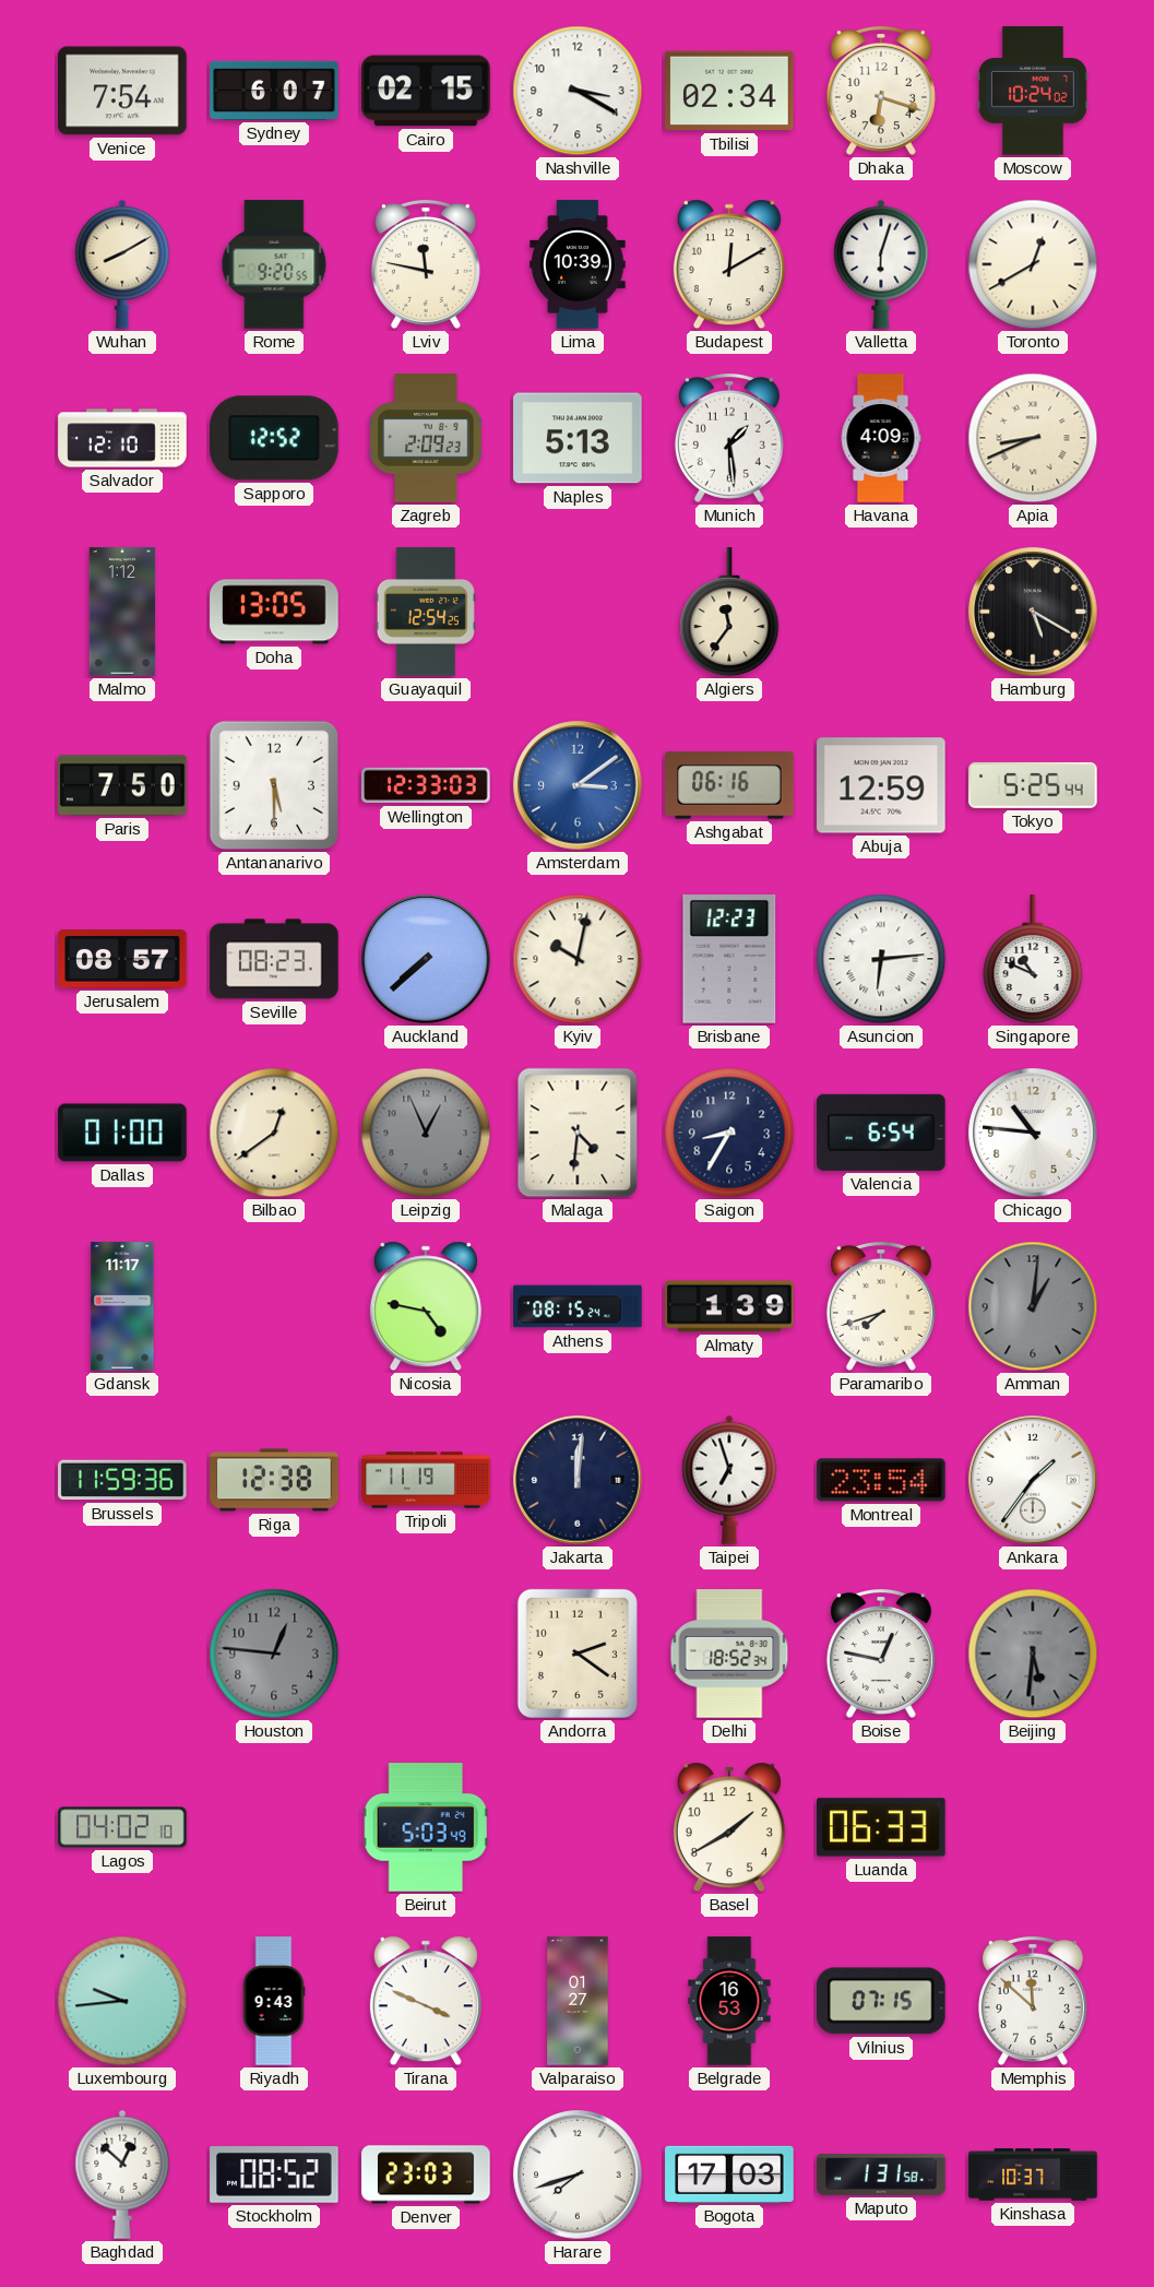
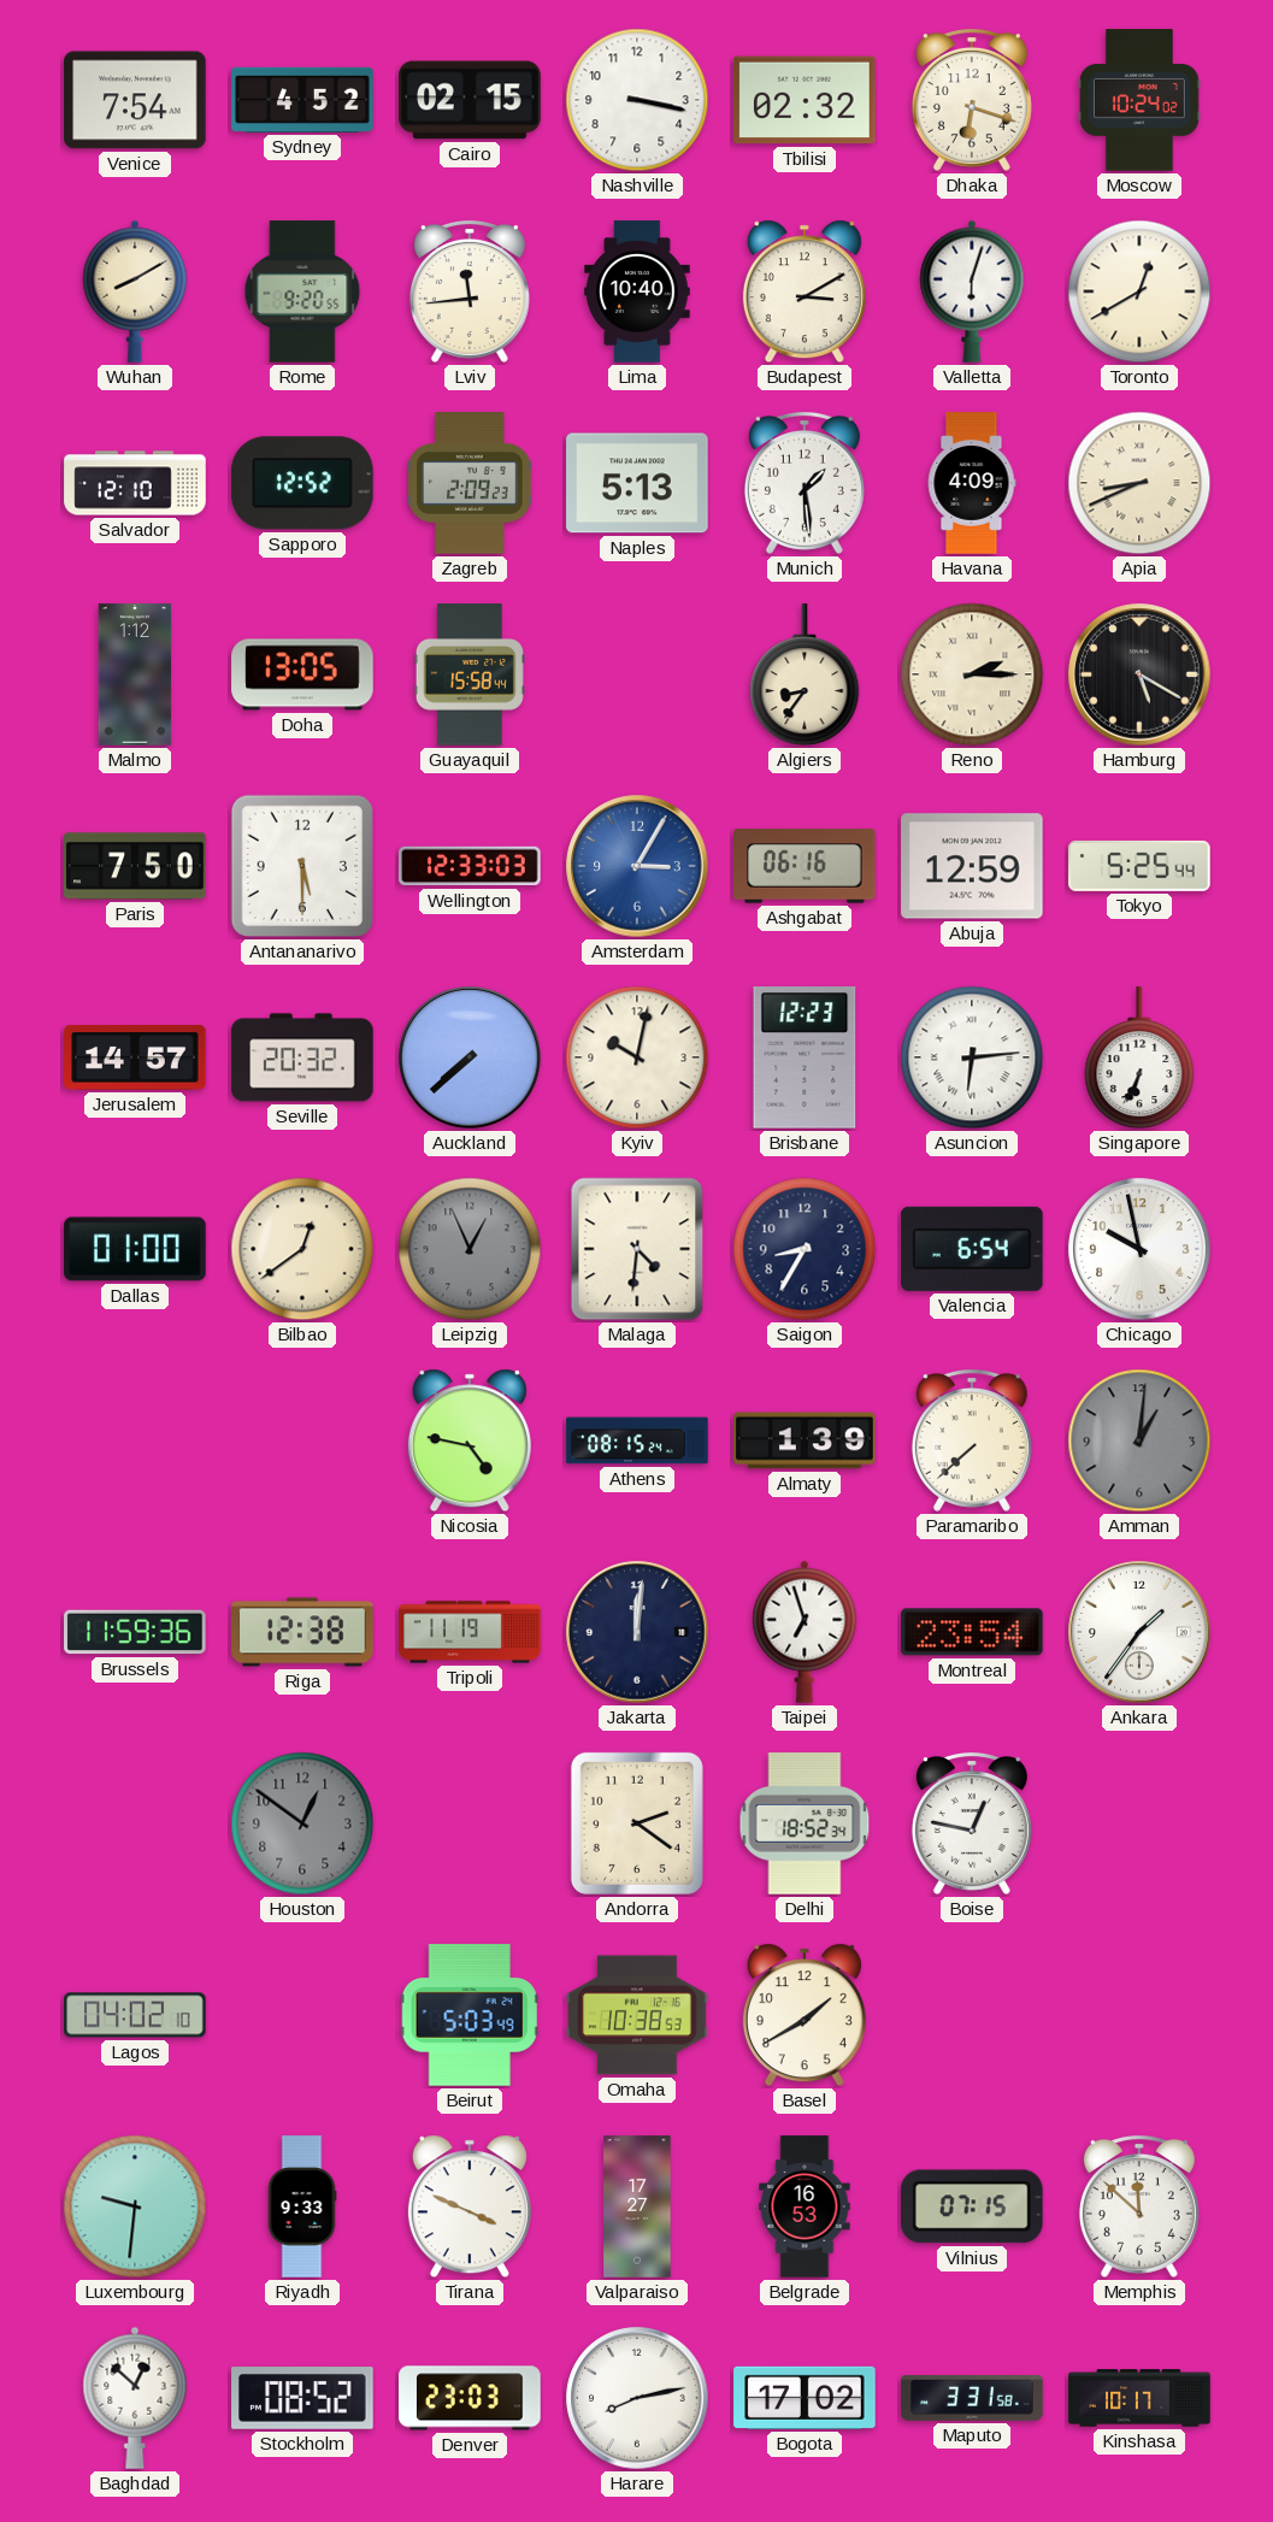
Sydney: 6:07 -> 4:52 (302, 100)
Nashville: 3:20 -> 3:17 (637, 100)
Tbilisi: 02:34 -> 02:32 (805, 100)
Lviv: 11:47 -> 11:44 (470, 293)
Lima: 10:39 -> 10:40 (637, 291)
Budapest: 12:10 -> 3:10 (805, 291)
Guayaquil: 12:54 -> 15:58 (470, 674)
Algiers: 11:36 -> 8:36 (805, 676)
Reno: none -> 2:15 (972, 674)
Amsterdam: 3:09 -> 3:05 (637, 866)
Jerusalem: 08:57 -> 14:57 (135, 1057)
Seville: 08:23 -> 20:32 (302, 1057)
Singapore: 10:49 -> 6:34 (1139, 1059)
Chicago: 10:46 -> 9:58 (1139, 1249)
Gdansk: 11:17 -> none (122, 1306)
Paramaribo: 7:42 -> 7:38 (972, 1442)
Houston: 12:46 -> 12:51 (302, 1823)
Beijing: 5:31 -> none (1033, 1654)
Omaha: none -> 10:38 (637, 2015)
Luanda: 06:33 -> none (882, 1827)
Luxembourg: 9:44 -> 9:31 (135, 2206)
Riyadh: 9:43 -> 9:33 (302, 2206)
Valparaiso: 01:27 -> 17:27 (637, 2206)
Harare: 7:42 -> 8:13 (637, 2398)
Bogota: 17:03 -> 17:02 (805, 2398)
Maputo: 1:31 -> 3:31 (972, 2399)
Kinshasa: 10:37 -> 10:17 (1139, 2398)
